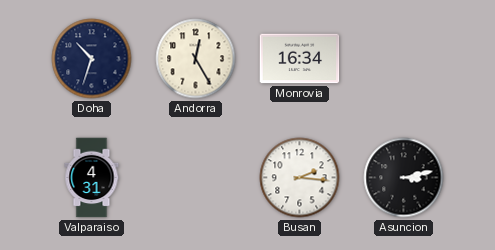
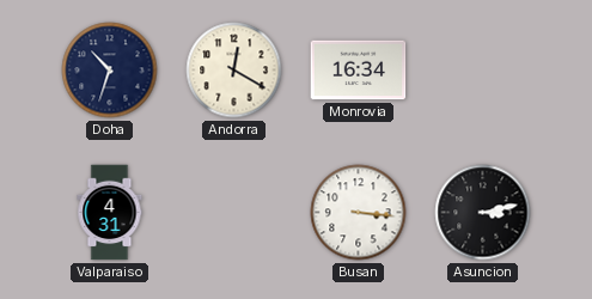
Andorra: 12:25 -> 12:20 (234, 71)
Busan: 2:16 -> 3:16 (359, 213)
